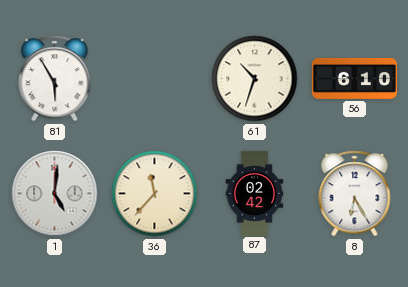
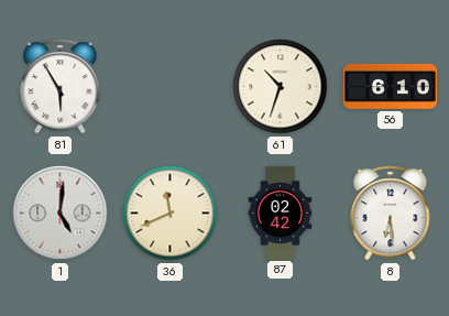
36: 11:37 -> 11:41 (171, 214)
8: 6:25 -> 6:29 (391, 214)
